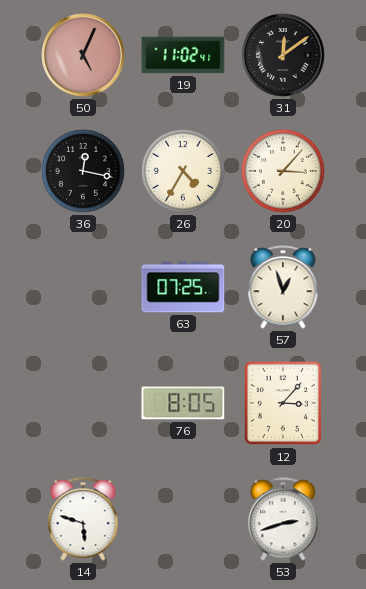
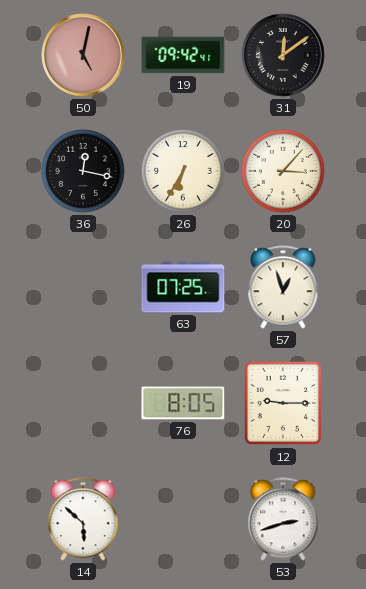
50: 5:04 -> 5:02 (83, 55)
19: 11:02 -> 09:42 (183, 55)
26: 4:35 -> 6:35 (183, 171)
12: 3:07 -> 9:15 (283, 403)
14: 5:48 -> 5:52 (83, 519)
